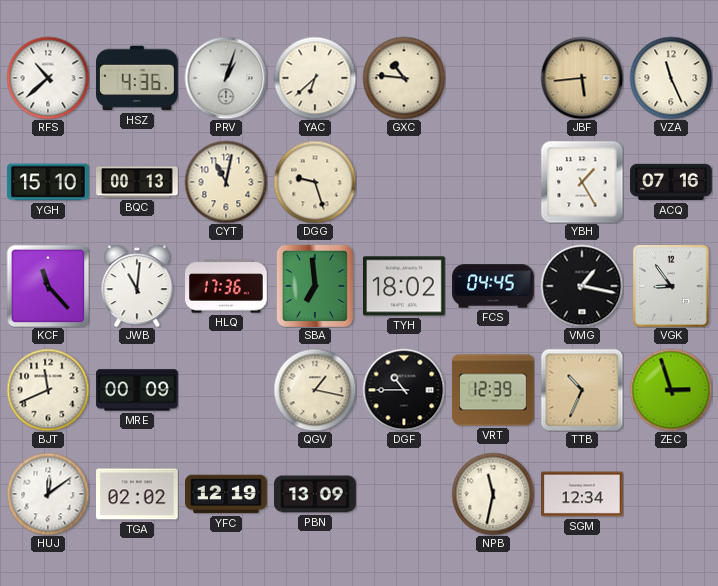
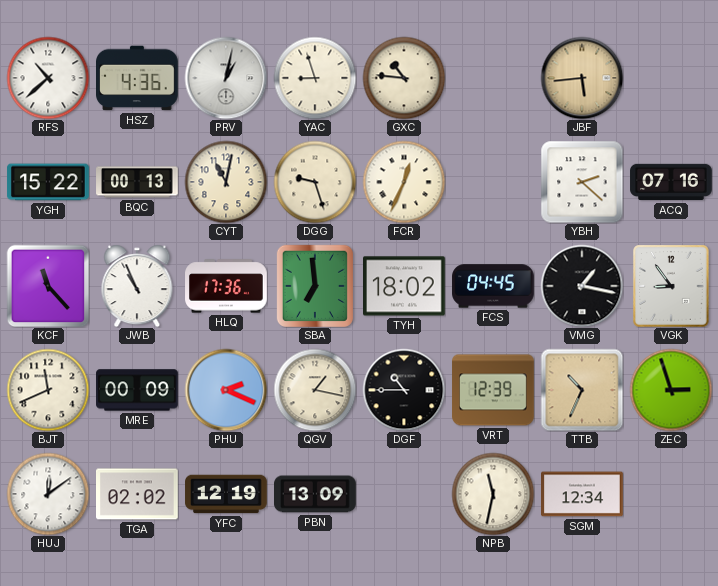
PRV: 1:03 -> 1:02 (226, 78)
YAC: 6:38 -> 8:57 (315, 78)
VZA: 11:26 -> none (671, 78)
YGH: 15:10 -> 15:22 (48, 182)
FCR: none -> 12:34 (404, 182)
YBH: 1:25 -> 2:22 (582, 182)
JWB: 11:01 -> 10:56 (137, 286)
PHU: none -> 2:19 (226, 390)
